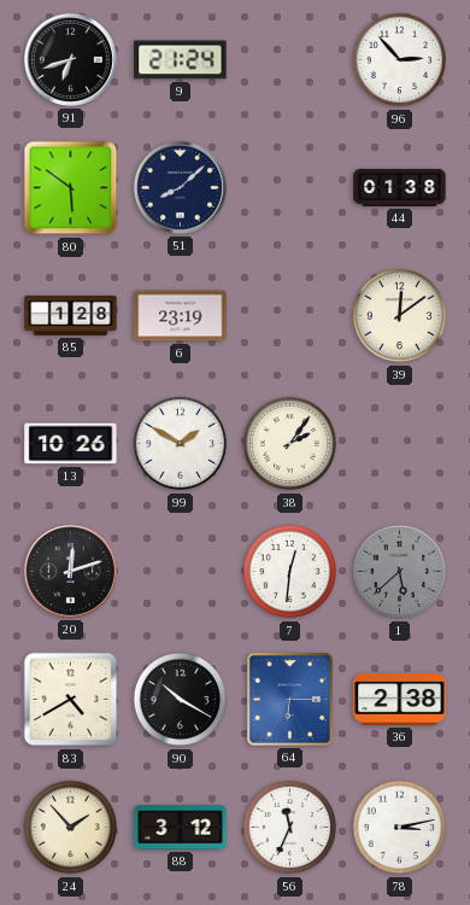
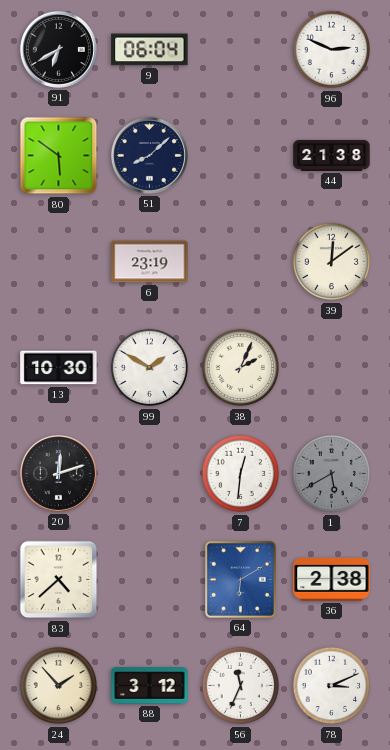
91: 6:42 -> 6:40 (58, 49)
9: 21:24 -> 06:04 (150, 50)
96: 2:53 -> 2:49 (332, 50)
44: 01:38 -> 21:38 (332, 155)
85: 1:28 -> none (71, 315)
13: 10:26 -> 10:30 (59, 368)
38: 2:06 -> 2:04 (241, 368)
1: 5:38 -> 5:40 (332, 474)
83: 4:40 -> 4:38 (59, 580)
90: 10:20 -> none (181, 700)
64: 6:15 -> 6:10 (240, 579)
78: 3:13 -> 3:11 (332, 686)
